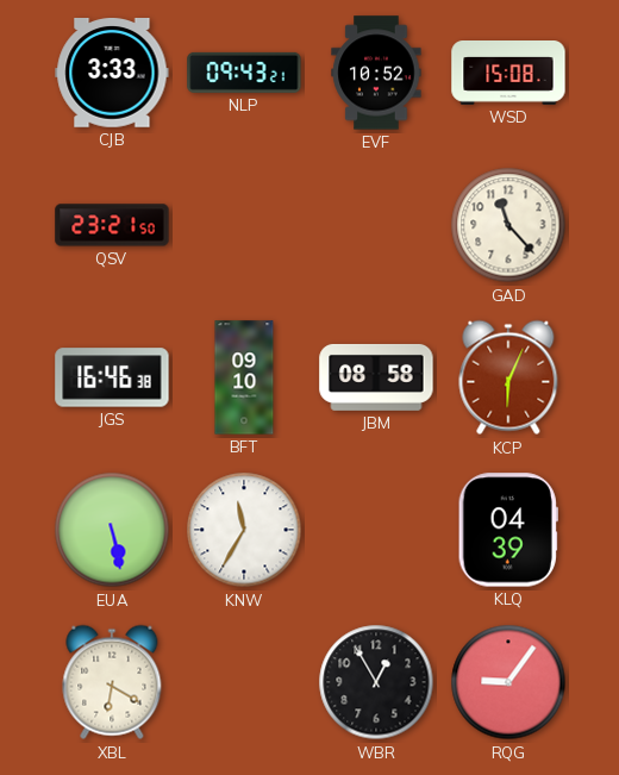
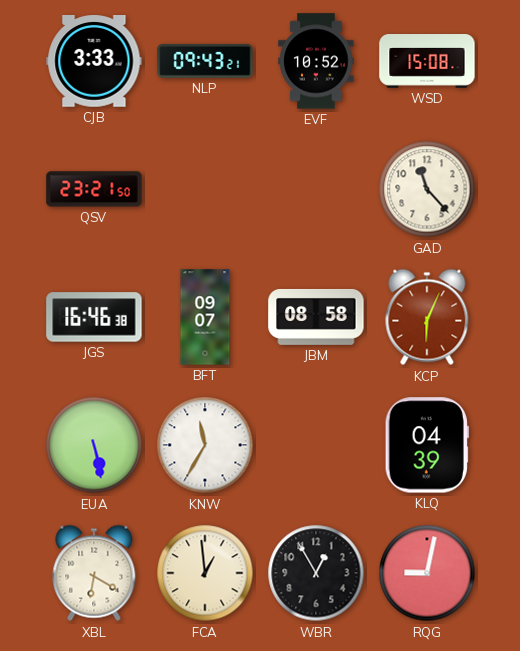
BFT: 09:10 -> 09:07 (205, 317)
FCA: none -> 12:59 (205, 573)
RQG: 9:06 -> 9:02 (427, 573)
